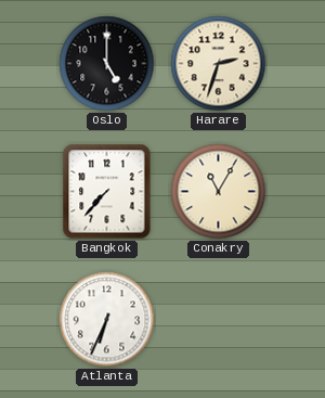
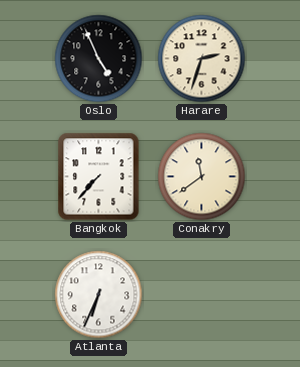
Oslo: 5:00 -> 4:56 (99, 59)
Conakry: 11:05 -> 11:39 (202, 177)
